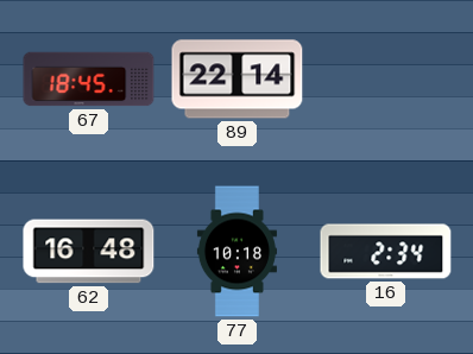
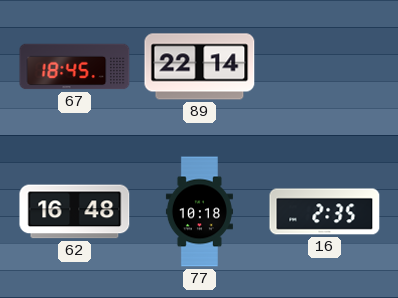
16: 2:34 -> 2:35 (325, 212)
